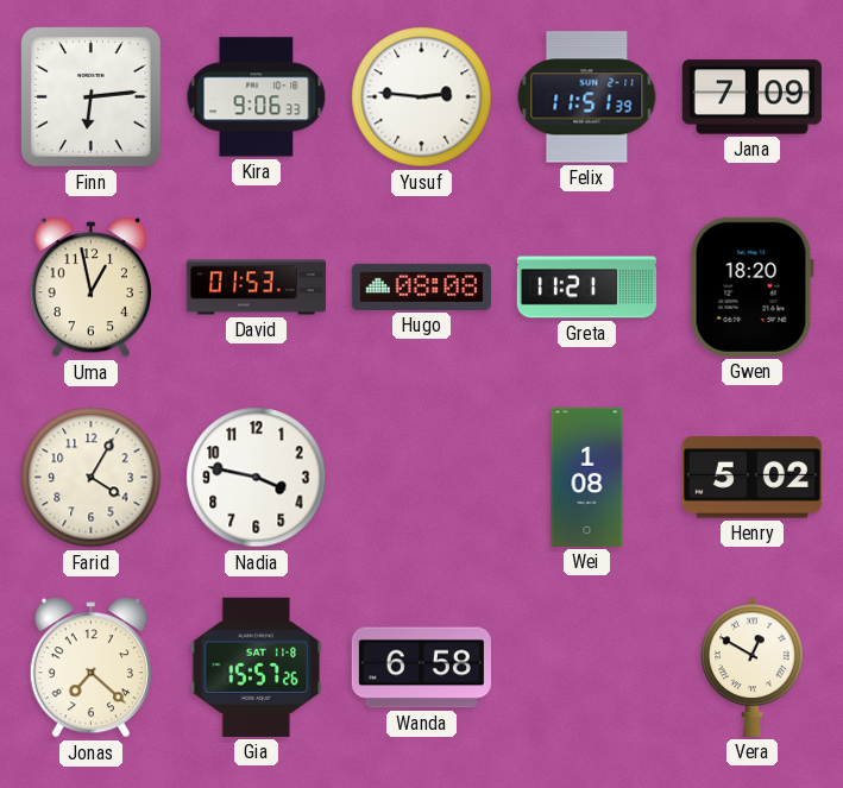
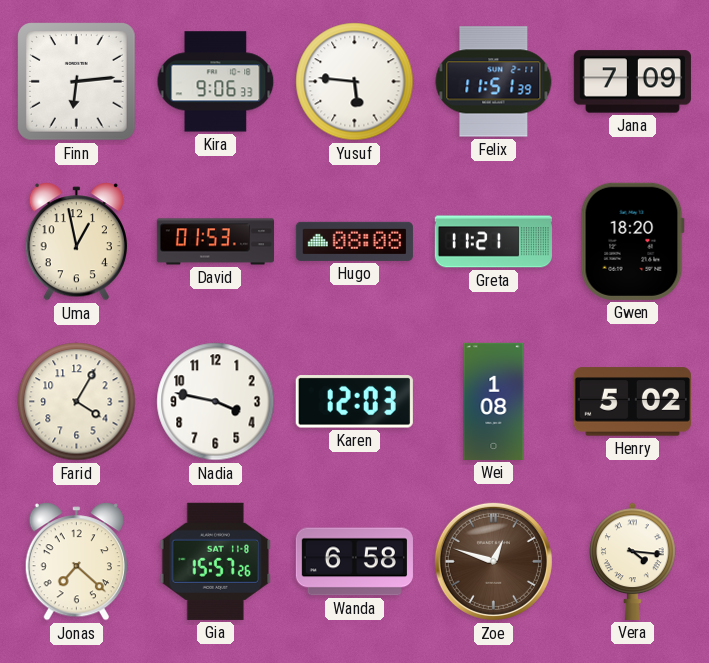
Yusuf: 2:46 -> 5:46 (355, 82)
Karen: none -> 12:03 (354, 402)
Zoe: none -> 12:48 (493, 561)
Vera: 12:50 -> 4:16 (633, 561)
